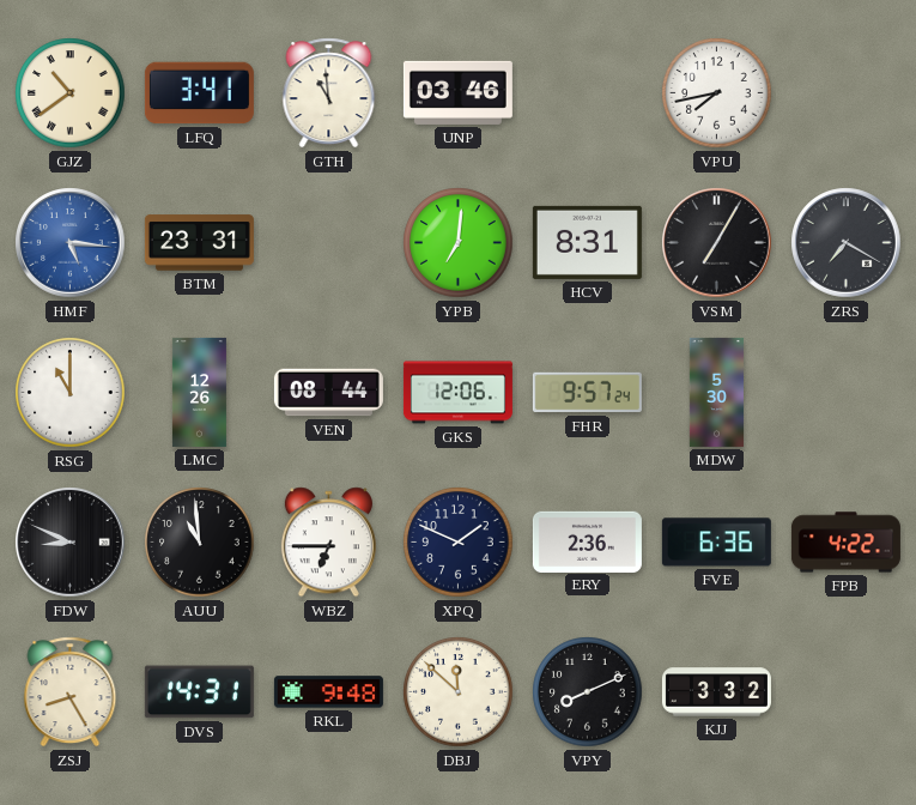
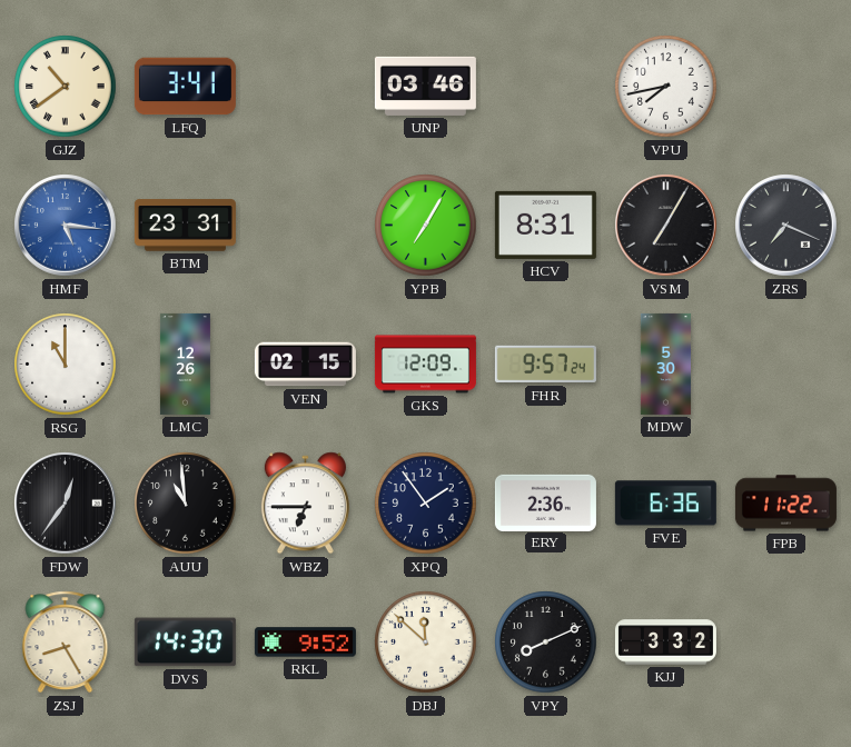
GTH: 10:59 -> none (329, 93)
YPB: 7:01 -> 7:05 (426, 226)
ZRS: 7:20 -> 7:19 (786, 226)
VEN: 08:44 -> 02:15 (305, 365)
GKS: 12:06 -> 12:09 (425, 365)
FDW: 8:49 -> 12:36 (66, 504)
XPQ: 1:49 -> 1:54 (426, 504)
FPB: 4:22 -> 11:22 (785, 504)
DVS: 14:31 -> 14:30 (185, 643)
RKL: 9:48 -> 9:52 (305, 643)
